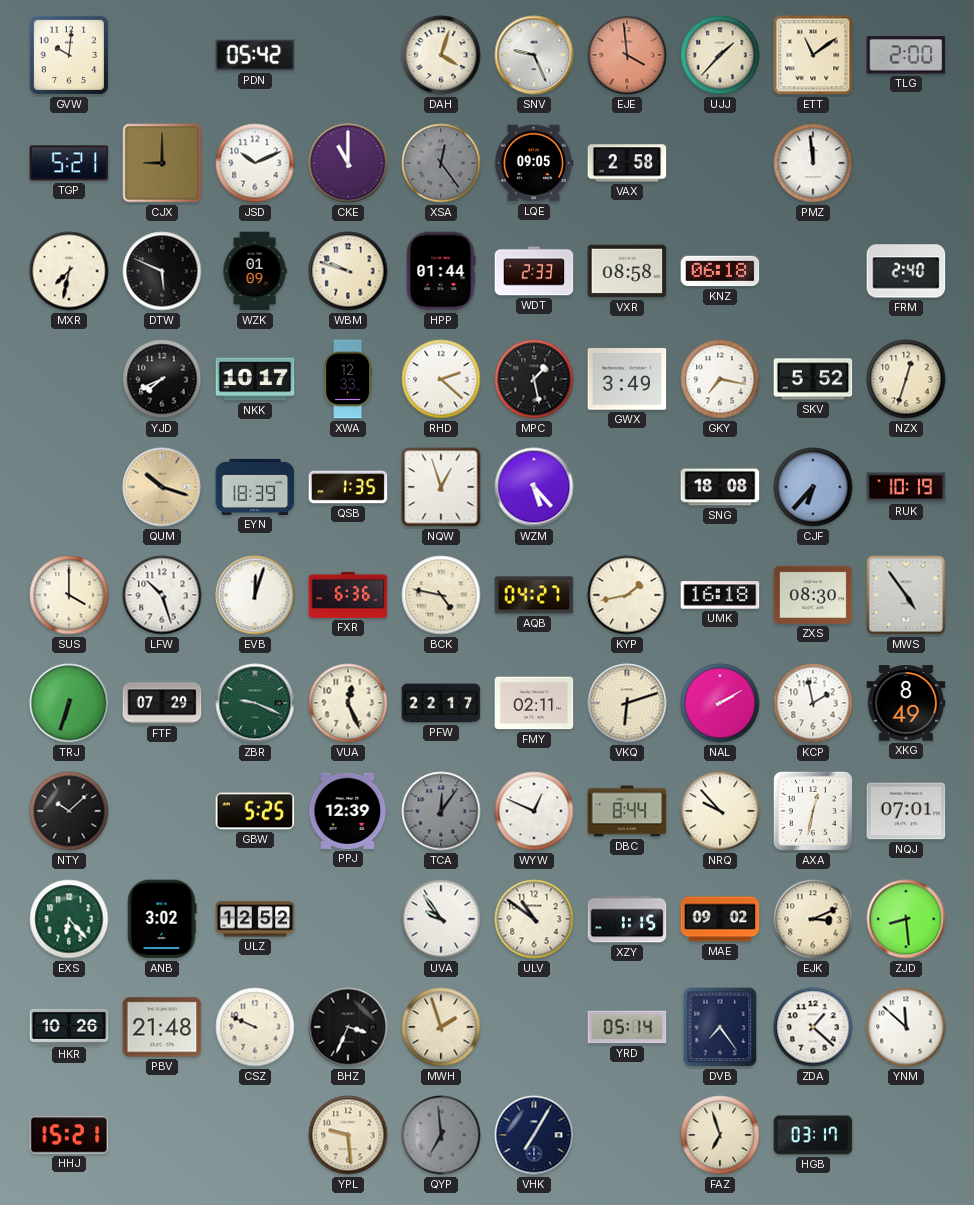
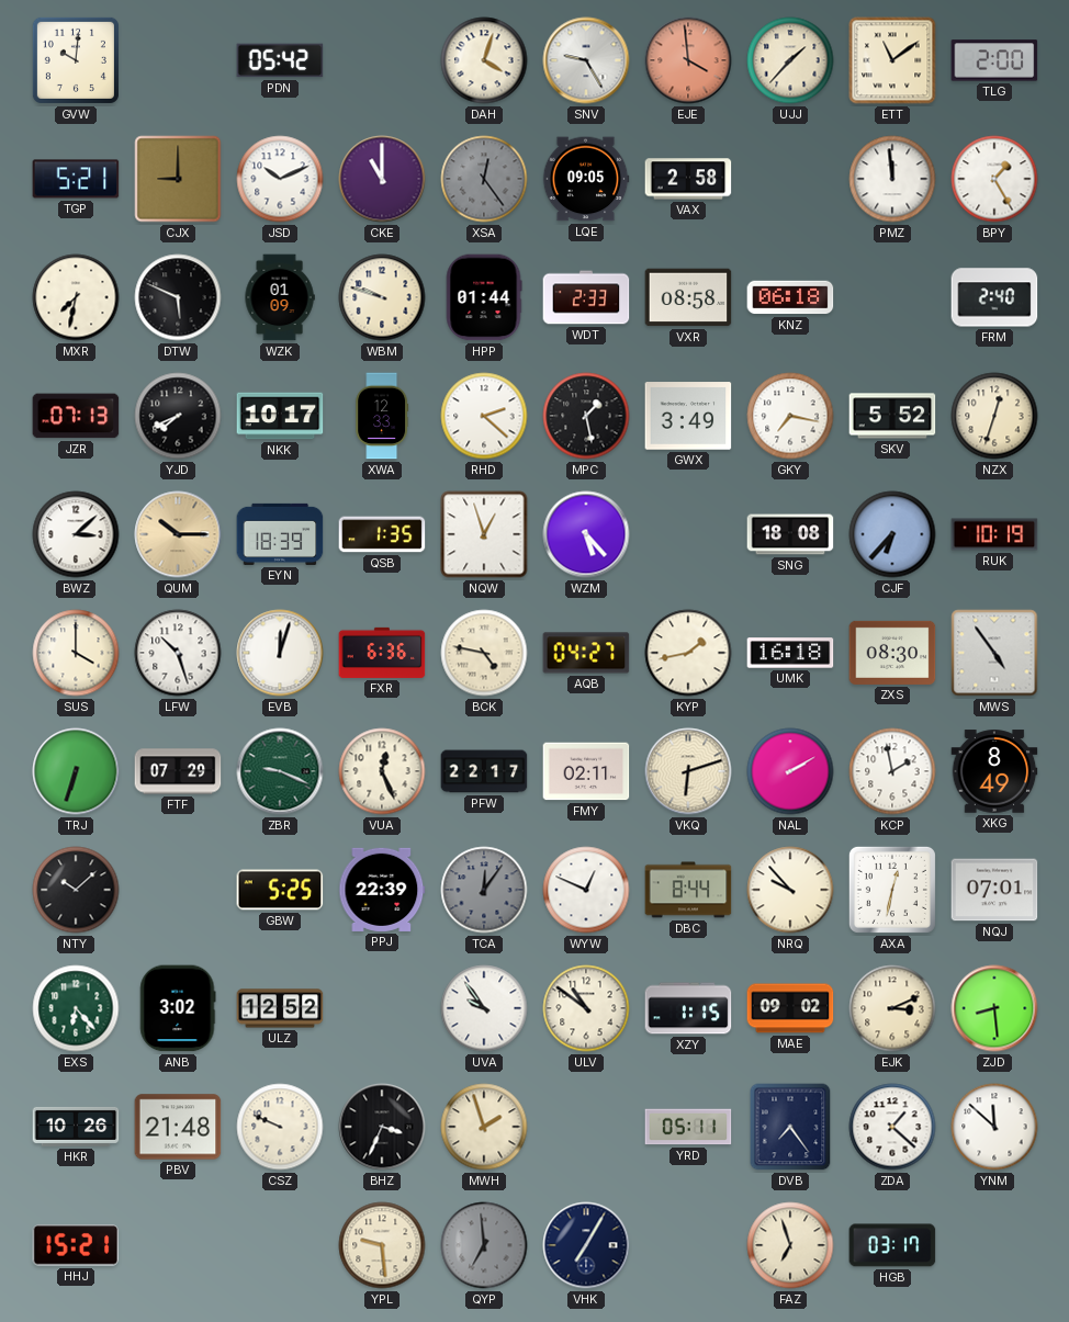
SNV: 9:26 -> 9:25 (586, 60)
BPY: none -> 1:25 (994, 179)
JZR: none -> 07:13 (76, 416)
BWZ: none -> 3:08 (76, 534)
QUM: 10:18 -> 10:15 (178, 534)
PPJ: 12:39 -> 22:39 (382, 890)
YRD: 05:14 -> 05:11 (688, 1127)
